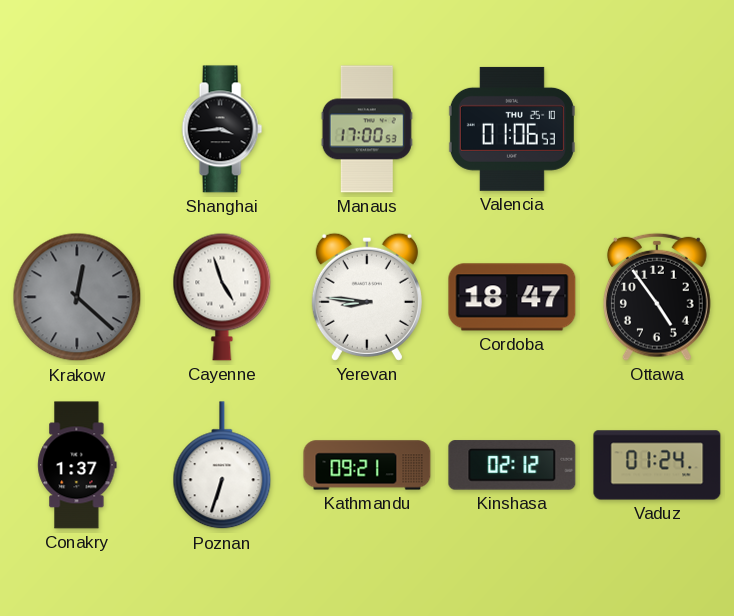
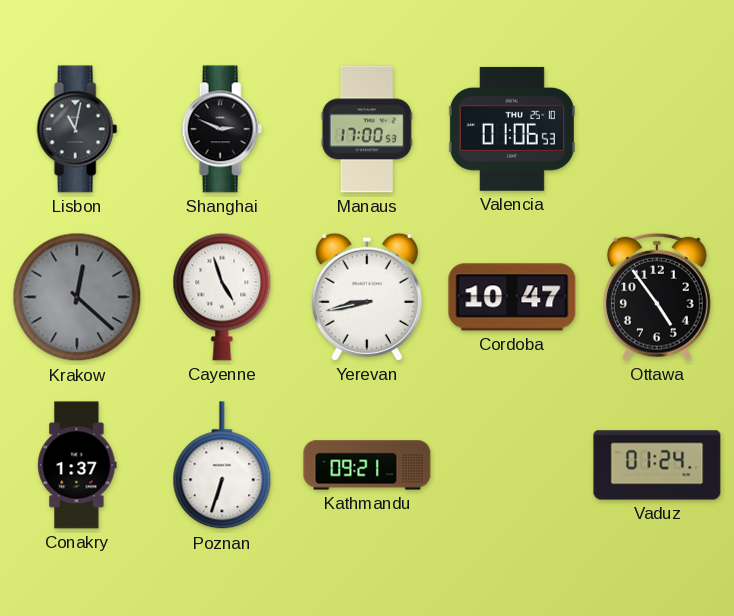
Lisbon: none -> 11:02 (77, 129)
Shanghai: 3:44 -> 2:49 (222, 129)
Yerevan: 8:46 -> 8:43 (367, 297)
Cordoba: 18:47 -> 10:47 (512, 297)
Kinshasa: 02:12 -> none (512, 465)
